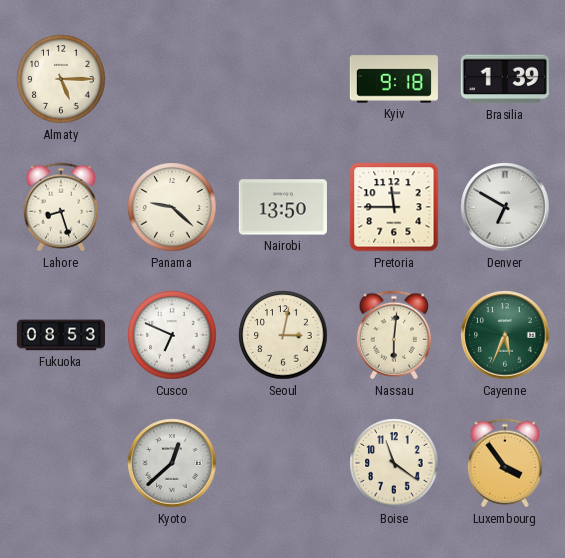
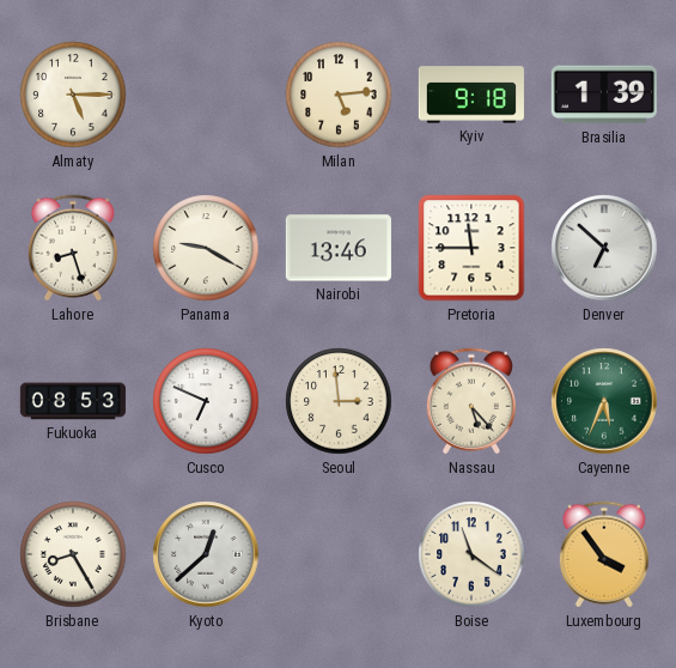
Milan: none -> 5:14 (339, 95)
Panama: 9:22 -> 9:20 (206, 248)
Nairobi: 13:50 -> 13:46 (339, 248)
Denver: 6:50 -> 6:52 (604, 248)
Seoul: 3:02 -> 2:59 (339, 401)
Nassau: 6:01 -> 5:23 (471, 401)
Brisbane: none -> 8:25 (73, 554)
